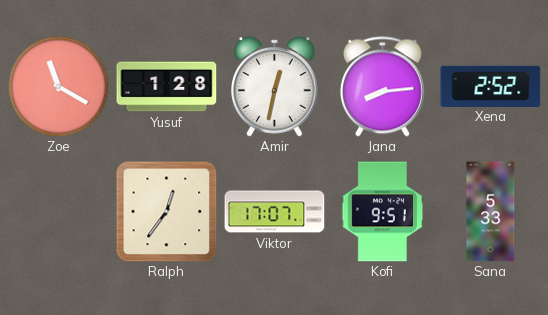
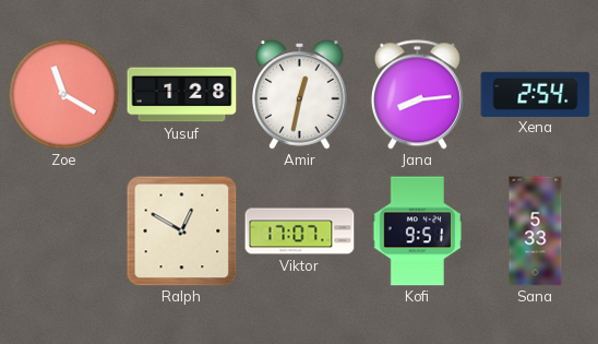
Xena: 2:52 -> 2:54 (536, 94)
Ralph: 12:36 -> 12:50 (181, 230)
